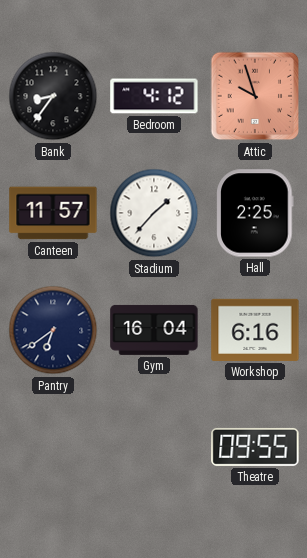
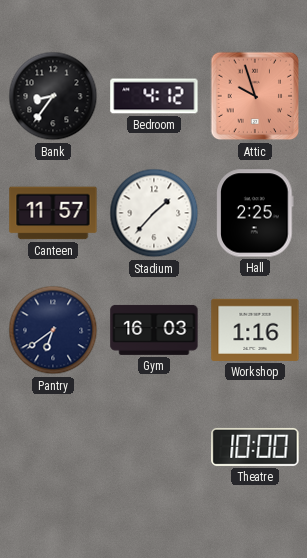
Gym: 16:04 -> 16:03 (154, 330)
Workshop: 6:16 -> 1:16 (255, 330)
Theatre: 09:55 -> 10:00 (255, 447)
